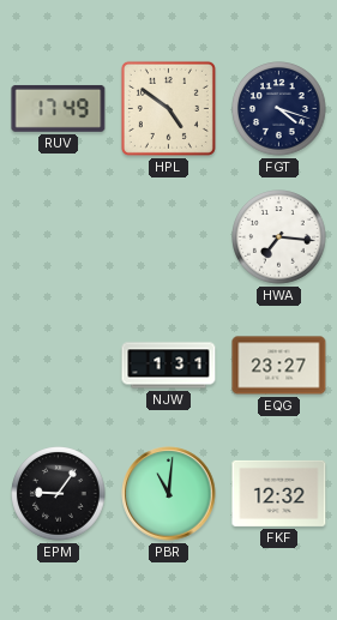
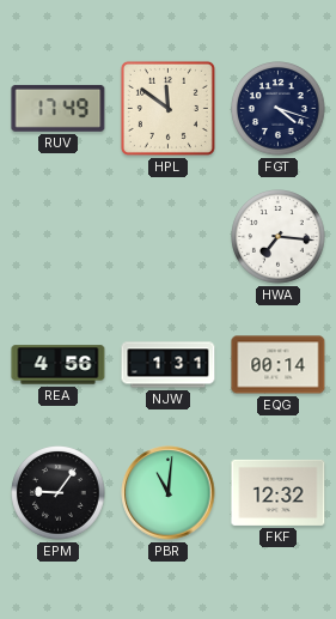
HPL: 4:51 -> 11:51 (167, 108)
REA: none -> 4:56 (59, 365)
EQG: 23:27 -> 00:14 (279, 365)
